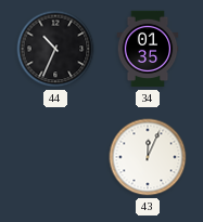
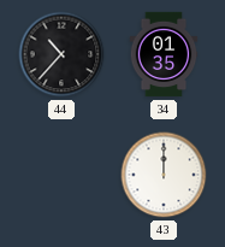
44: 10:34 -> 10:37 (61, 54)
43: 12:04 -> 12:00 (164, 175)
